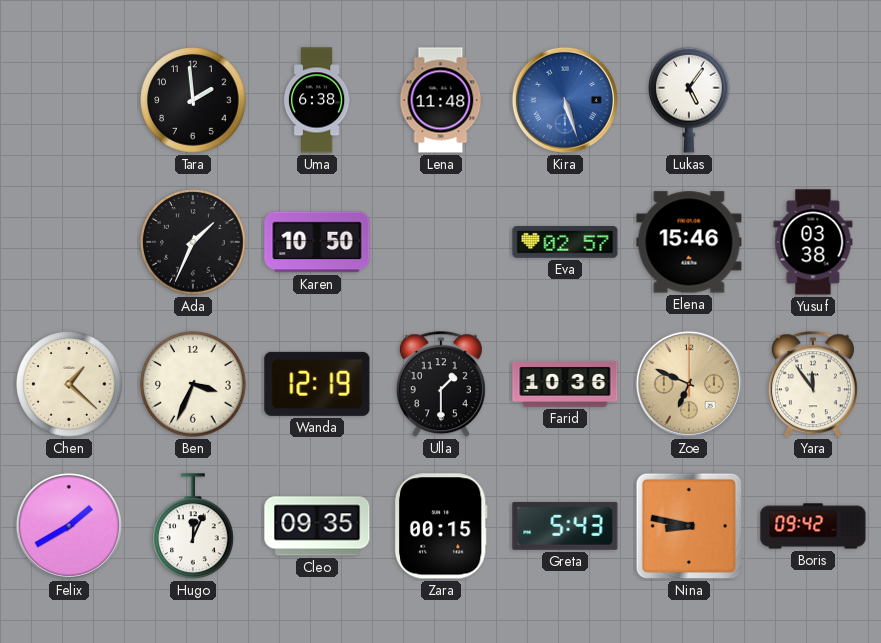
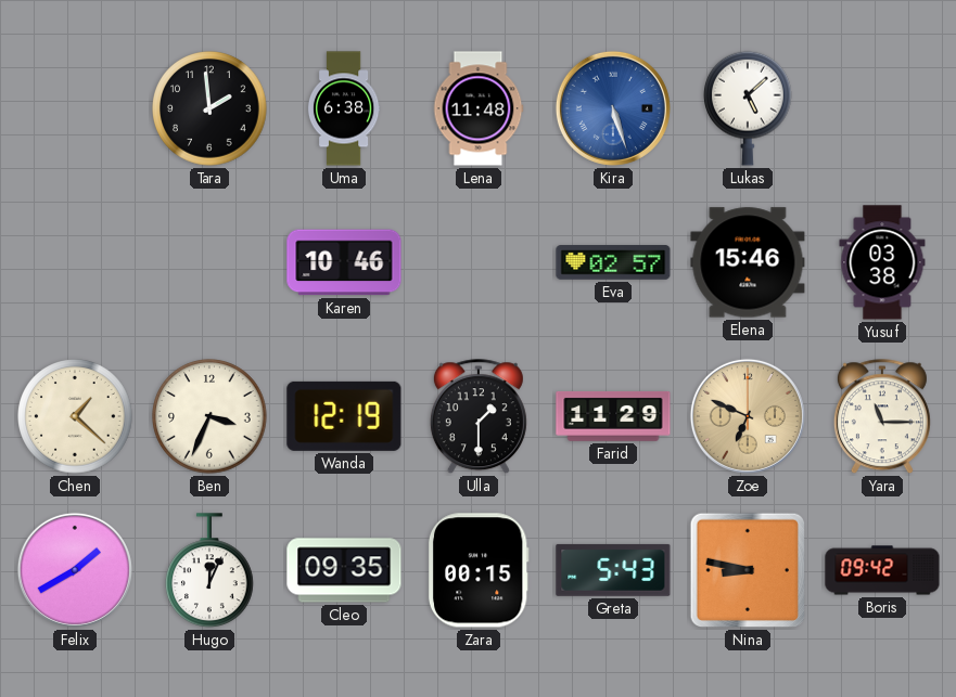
Lukas: 5:06 -> 5:08 (749, 108)
Ada: 1:34 -> none (193, 242)
Karen: 10:50 -> 10:46 (344, 262)
Farid: 10:36 -> 11:29 (613, 416)
Yara: 11:54 -> 11:15 (882, 417)
